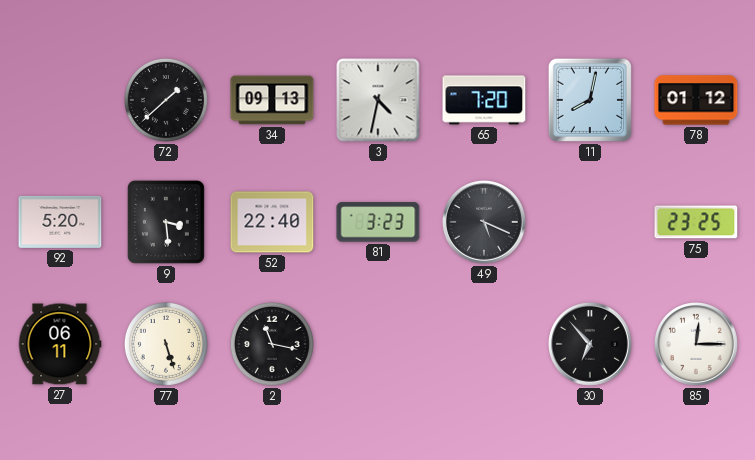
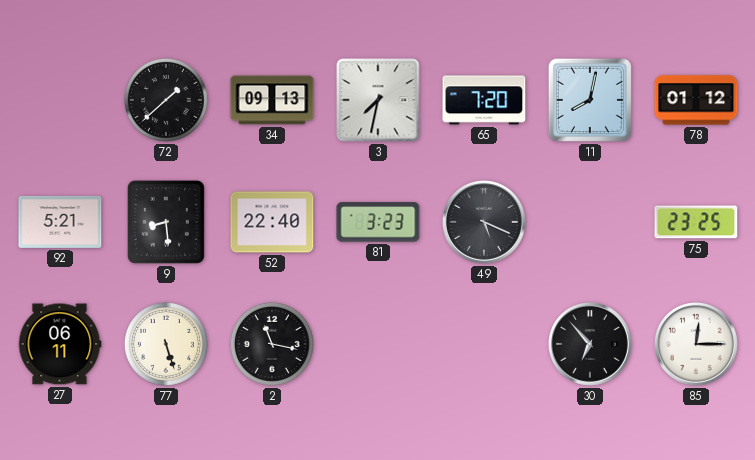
3: 4:32 -> 7:32 (378, 100)
92: 5:20 -> 5:21 (60, 222)
9: 3:29 -> 8:29 (166, 222)
